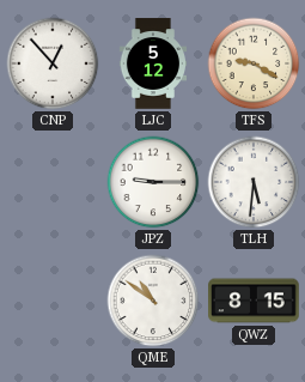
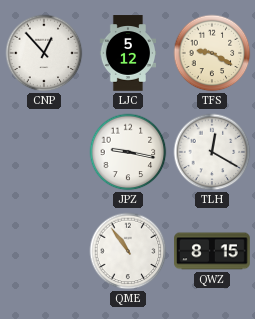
JPZ: 9:15 -> 9:17 (128, 152)
TLH: 5:31 -> 12:20 (212, 152)
QME: 10:51 -> 10:54 (128, 251)
